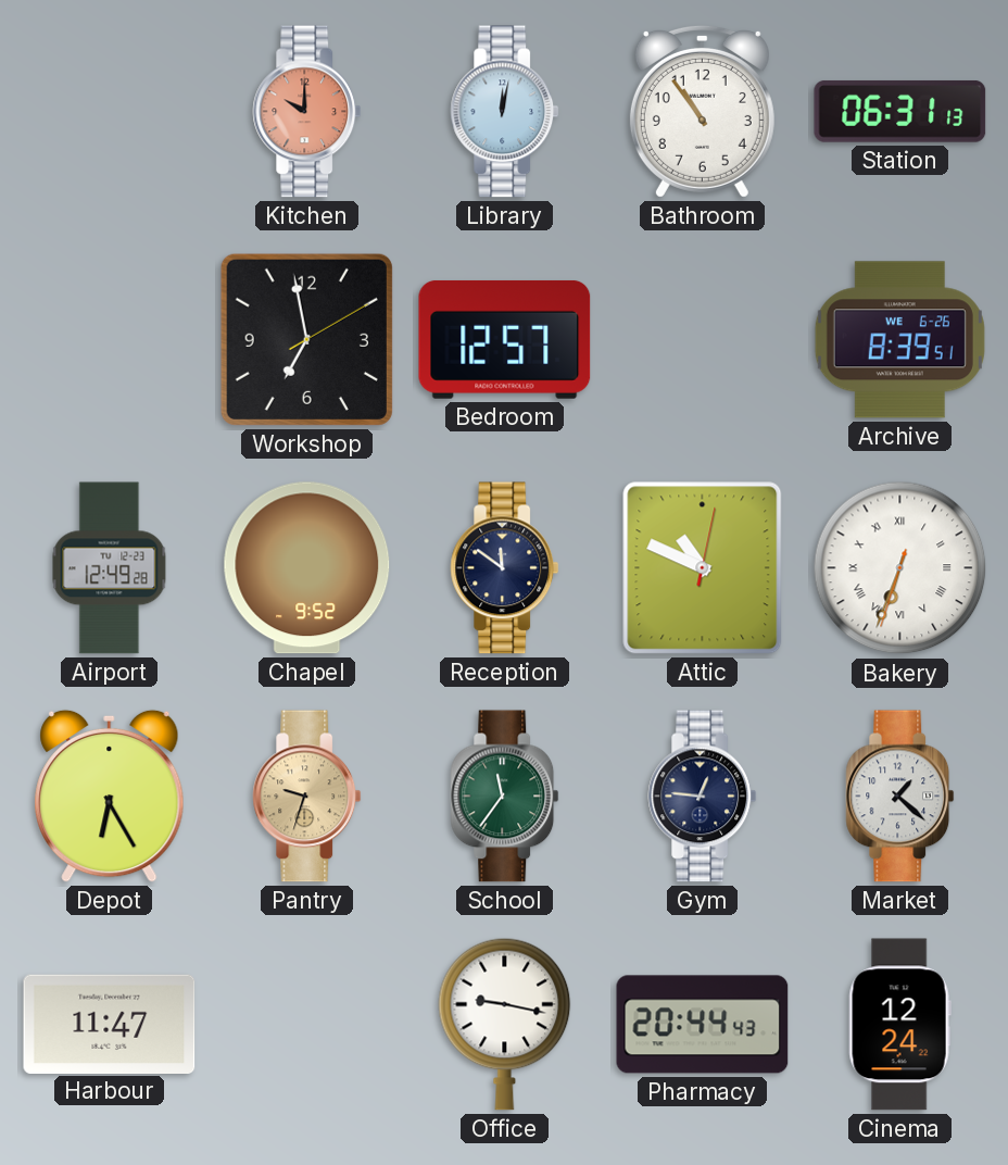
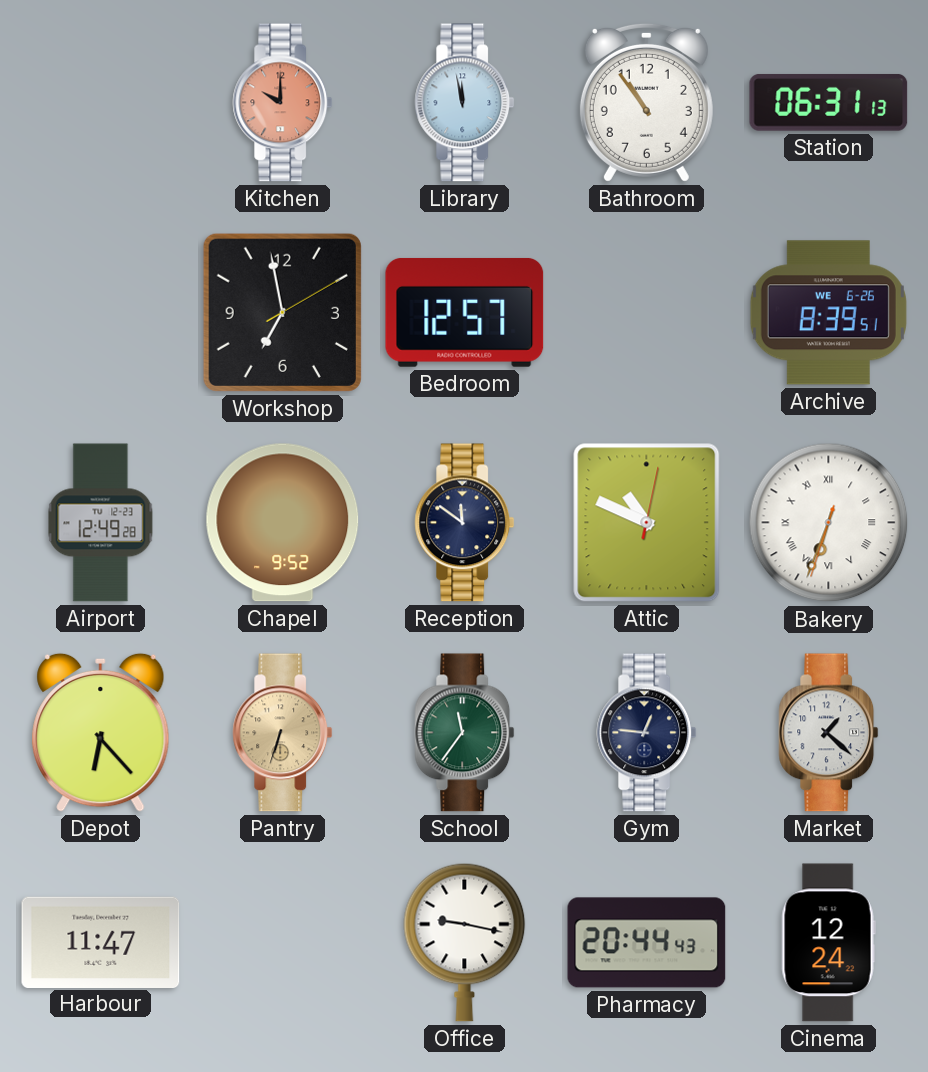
Library: 12:02 -> 11:58 (465, 103)
Depot: 6:25 -> 6:23 (101, 732)
Pantry: 9:33 -> 6:33 (283, 733)
